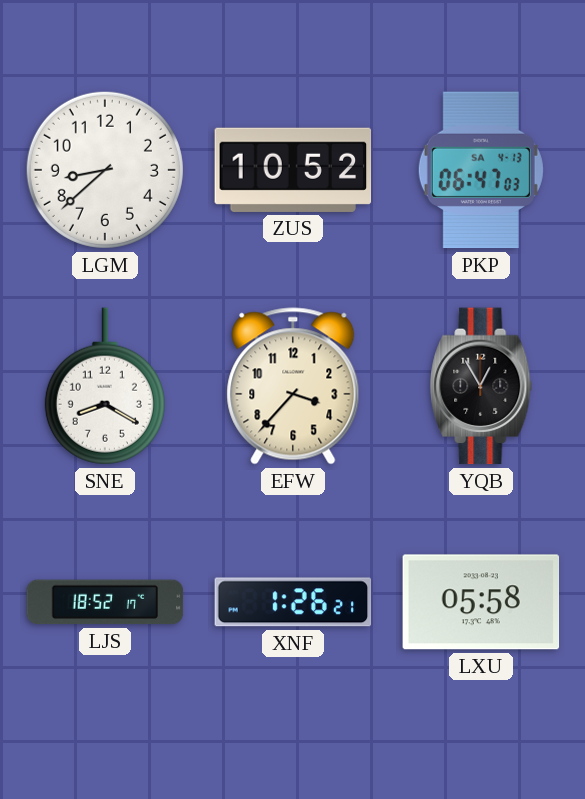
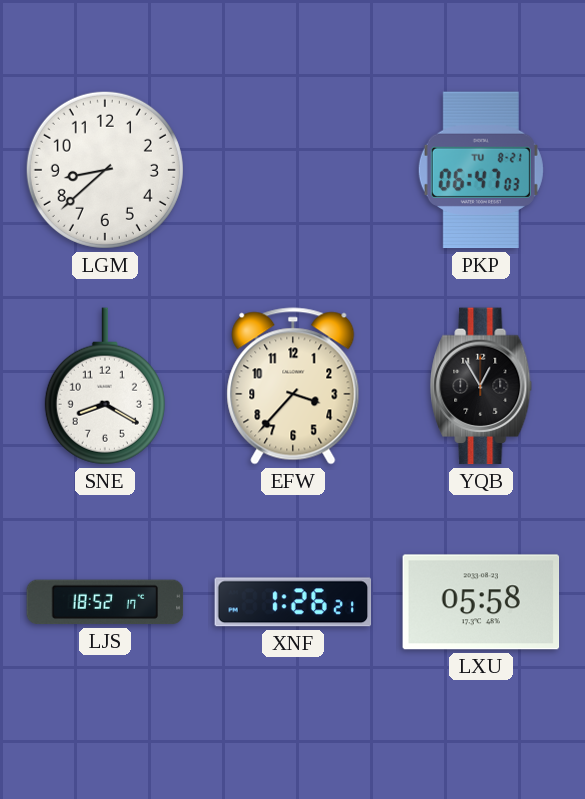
ZUS: 10:52 -> none (293, 170)
PKP date: SA 4-13 -> TU 8-21 (481, 170)
